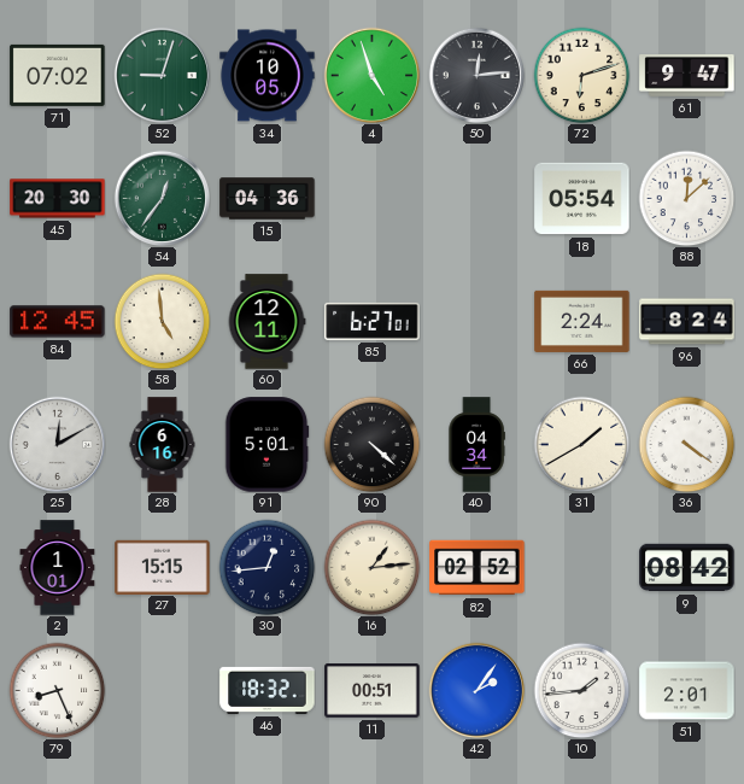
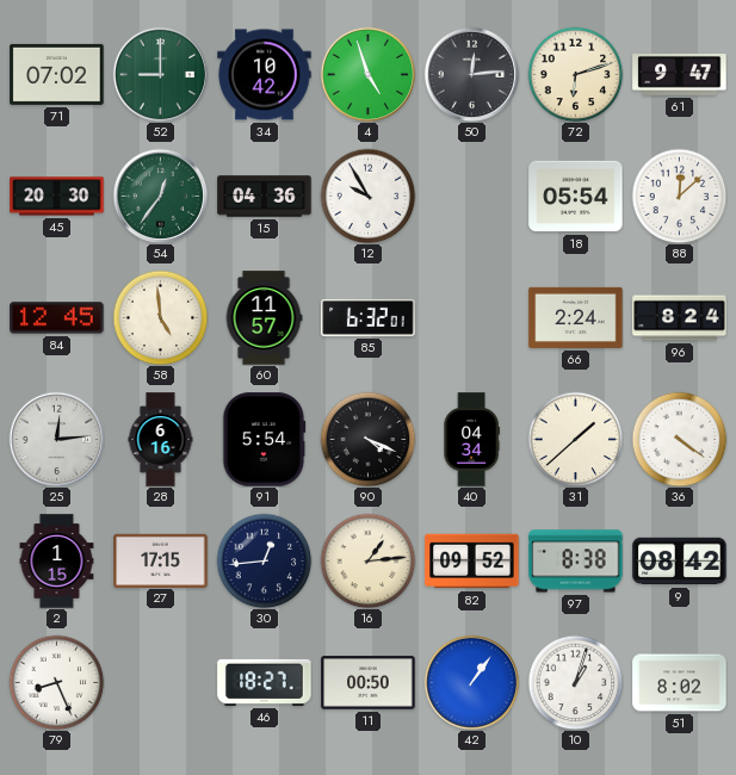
52: 9:03 -> 9:00 (160, 74)
34: 10:05 -> 10:42 (265, 75)
12: none -> 9:55 (367, 196)
60: 12:11 -> 11:57 (264, 318)
85: 6:27 -> 6:32 (369, 317)
25: 12:10 -> 12:14 (56, 439)
91: 5:01 -> 5:54 (264, 440)
90: 4:22 -> 4:19 (367, 439)
31: 1:40 -> 1:38 (575, 439)
2: 1:01 -> 1:15 (57, 562)
27: 15:15 -> 17:15 (161, 560)
82: 02:52 -> 09:52 (472, 562)
97: none -> 8:38 (576, 562)
46: 18:32 -> 18:27 (265, 682)
11: 00:51 -> 00:50 (369, 683)
42: 2:06 -> 1:06 (471, 682)
10: 1:44 -> 1:03 (575, 682)
51: 2:01 -> 8:02 (680, 683)
